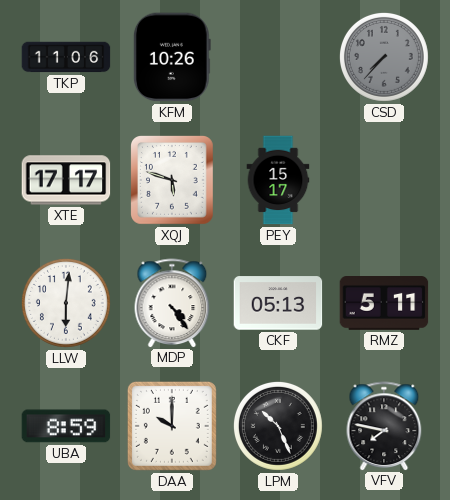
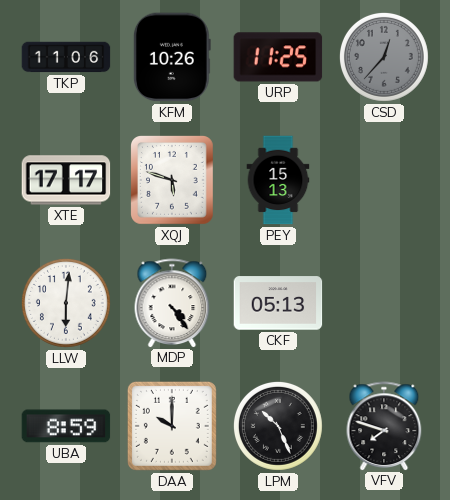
URP: none -> 11:25 (278, 57)
CSD: 7:37 -> 12:37 (384, 57)
PEY: 15:17 -> 15:13 (278, 180)
RMZ: 5:11 -> none (384, 303)
VFV: 7:47 -> 7:48 (384, 426)
